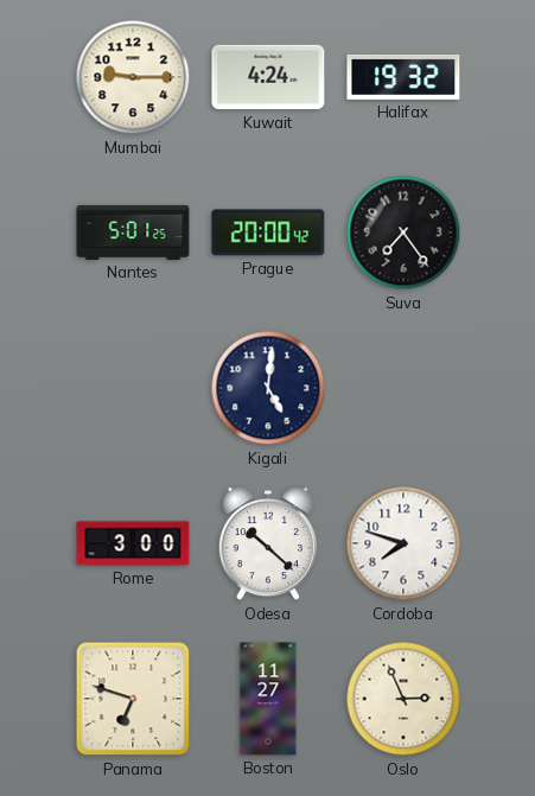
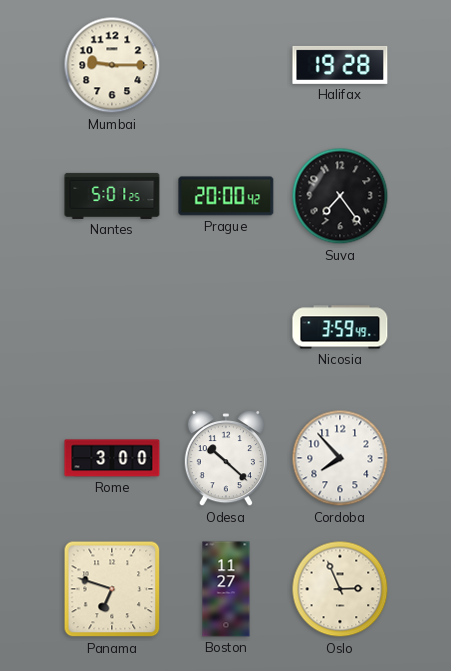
Kuwait: 4:24 -> none (268, 77)
Halifax: 19:32 -> 19:28 (340, 65)
Kigali: 5:01 -> none (268, 388)
Nicosia: none -> 3:59 (340, 327)
Cordoba: 7:48 -> 7:53 (340, 458)
